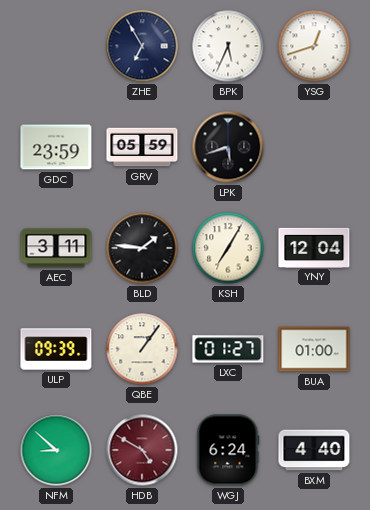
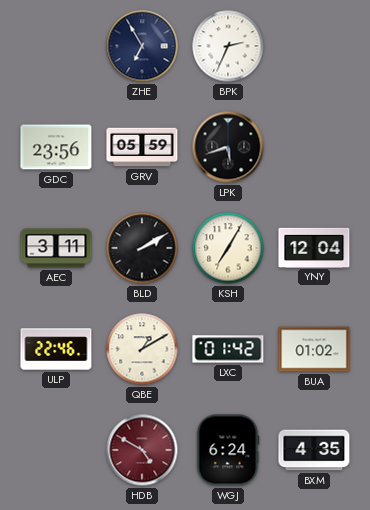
BPK: 5:34 -> 2:34 (228, 46)
YSG: 12:42 -> none (314, 46)
GDC: 23:59 -> 23:56 (56, 147)
BLD: 1:46 -> 2:10 (142, 248)
ULP: 09:39 -> 22:46 (56, 349)
QBE: 1:06 -> 1:10 (142, 349)
LXC: 01:27 -> 01:42 (228, 349)
BUA: 01:00 -> 01:02 (314, 349)
NFM: 8:52 -> none (56, 450)
BXM: 4:40 -> 4:35 (314, 450)
